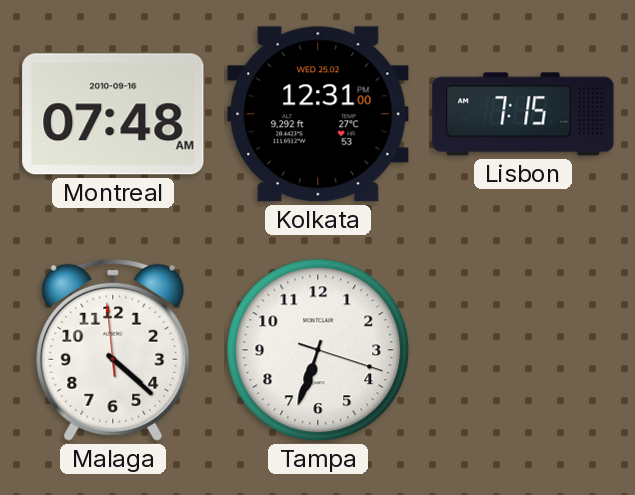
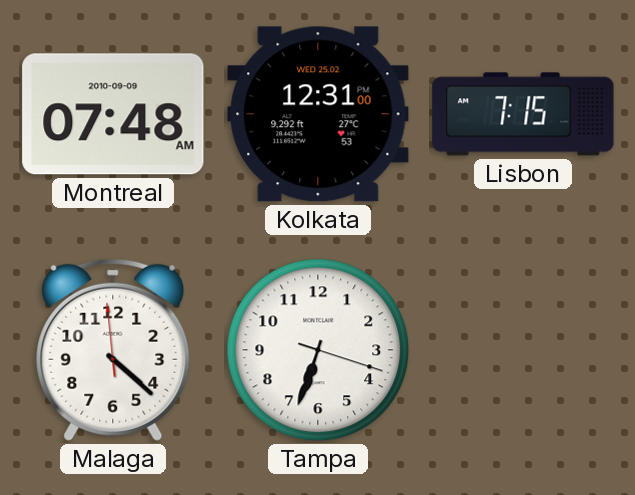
Montreal date: 2010-09-16 -> 2010-09-09 (113, 114)
